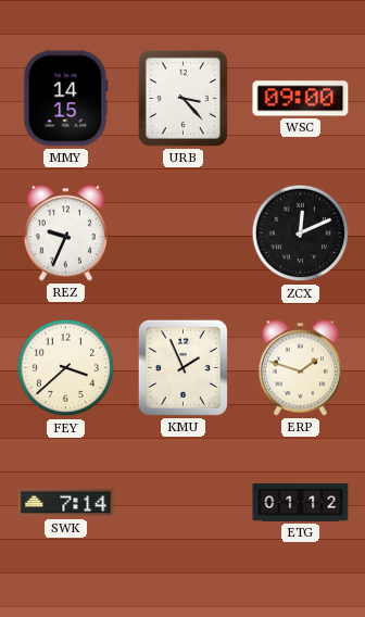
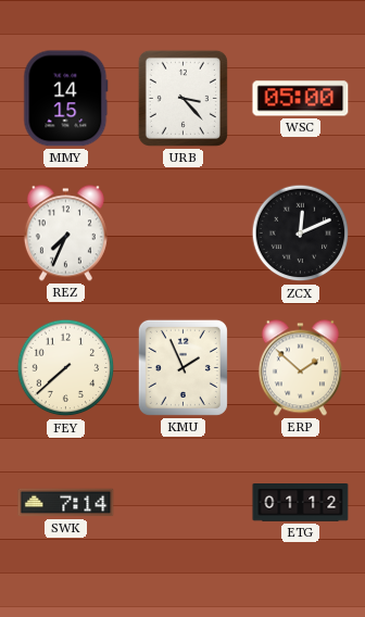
WSC: 09:00 -> 05:00 (301, 99)
REZ: 9:34 -> 7:34 (65, 234)
FEY: 3:38 -> 7:38 (66, 368)
ERP: 1:48 -> 1:52 (300, 368)
